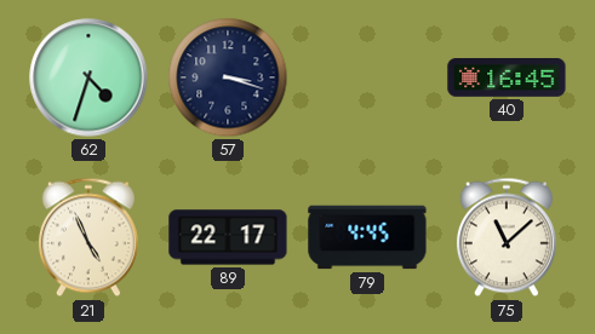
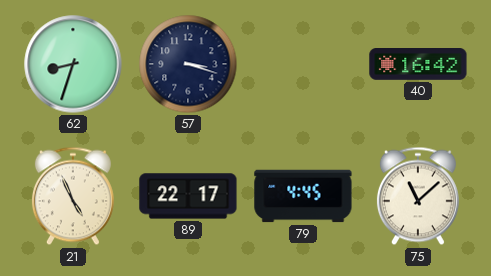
62: 4:33 -> 8:33 (73, 64)
40: 16:45 -> 16:42 (418, 65)
